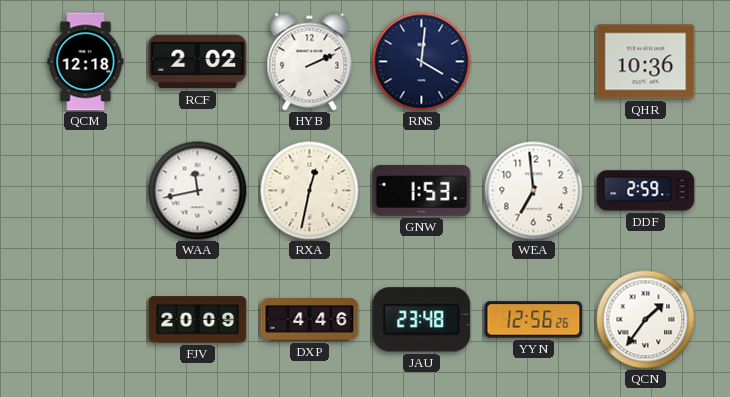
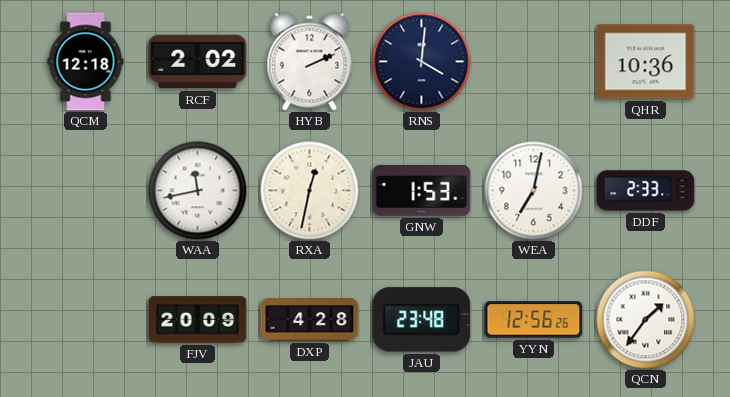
WEA: 6:59 -> 7:02 (534, 191)
DDF: 2:59 -> 2:33 (646, 191)
DXP: 4:46 -> 4:28 (310, 320)
